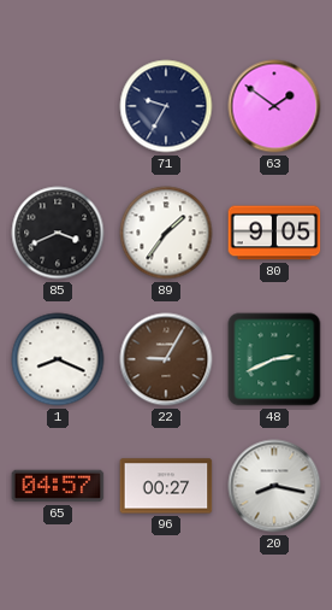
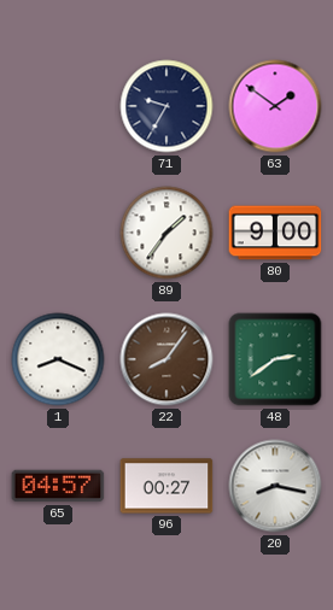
85: 3:41 -> none (58, 233)
80: 9:05 -> 9:00 (275, 233)
22: 9:05 -> 8:06 (166, 359)
48: 2:41 -> 2:39 (275, 359)
